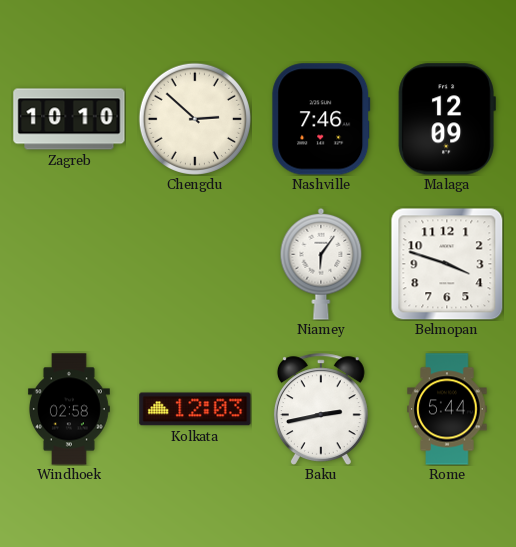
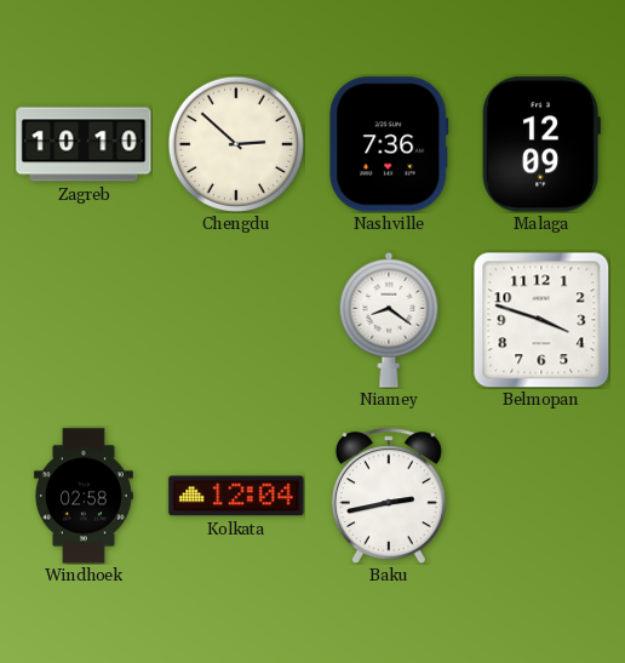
Nashville: 7:46 -> 7:36 (389, 144)
Niamey: 6:06 -> 8:21 (389, 320)
Kolkata: 12:03 -> 12:04 (236, 496)
Rome: 5:44 -> none (447, 409)
